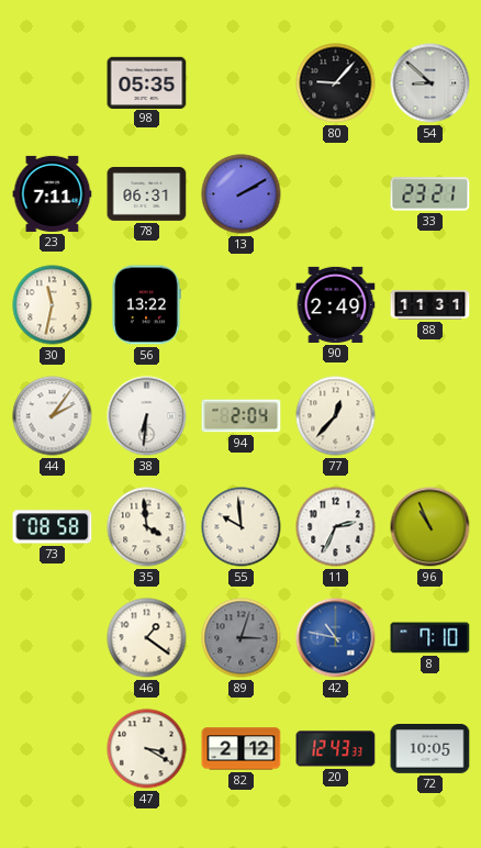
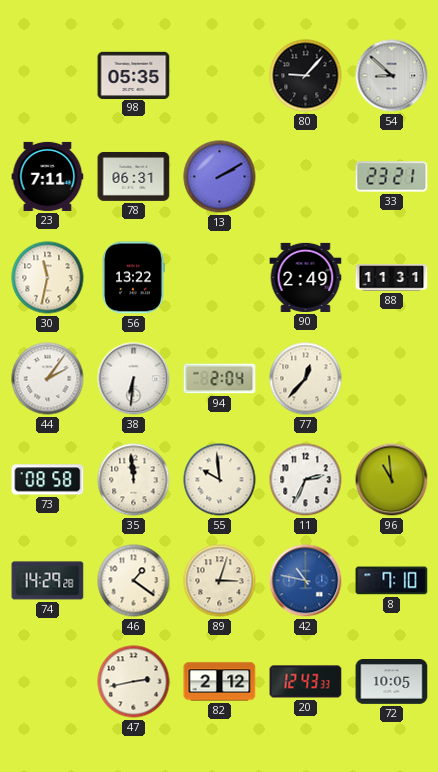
35: 3:59 -> 11:59 (134, 480)
96: 10:56 -> 10:59 (392, 480)
74: none -> 14:29 (48, 581)
89 dial: grey -> cream (220, 581)
47: 3:20 -> 2:43 (134, 682)
